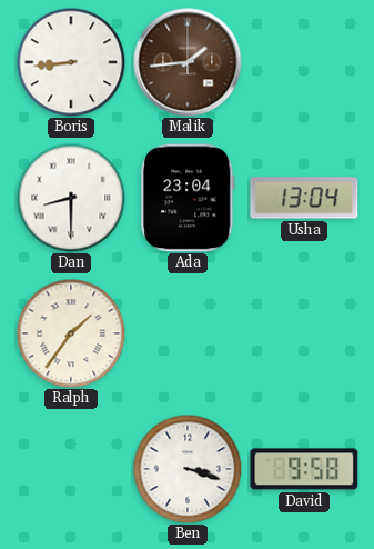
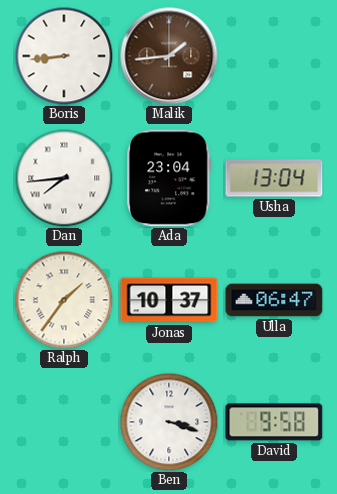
Dan: 8:30 -> 7:44 (64, 178)
Jonas: none -> 10:37 (169, 300)
Ulla: none -> 06:47 (274, 300)
